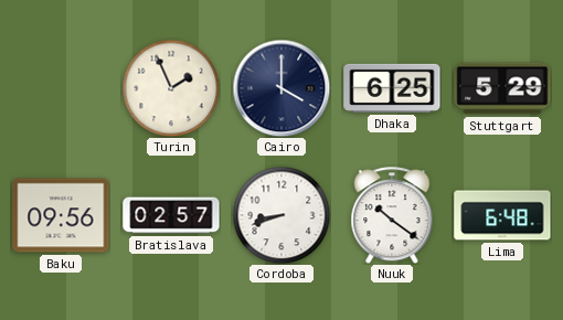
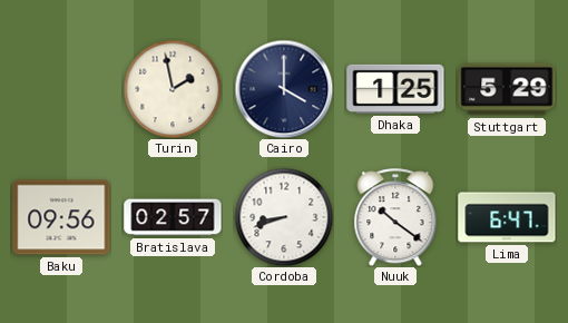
Turin: 1:56 -> 1:58 (173, 89)
Dhaka: 6:25 -> 1:25 (395, 89)
Lima: 6:48 -> 6:47 (507, 217)
